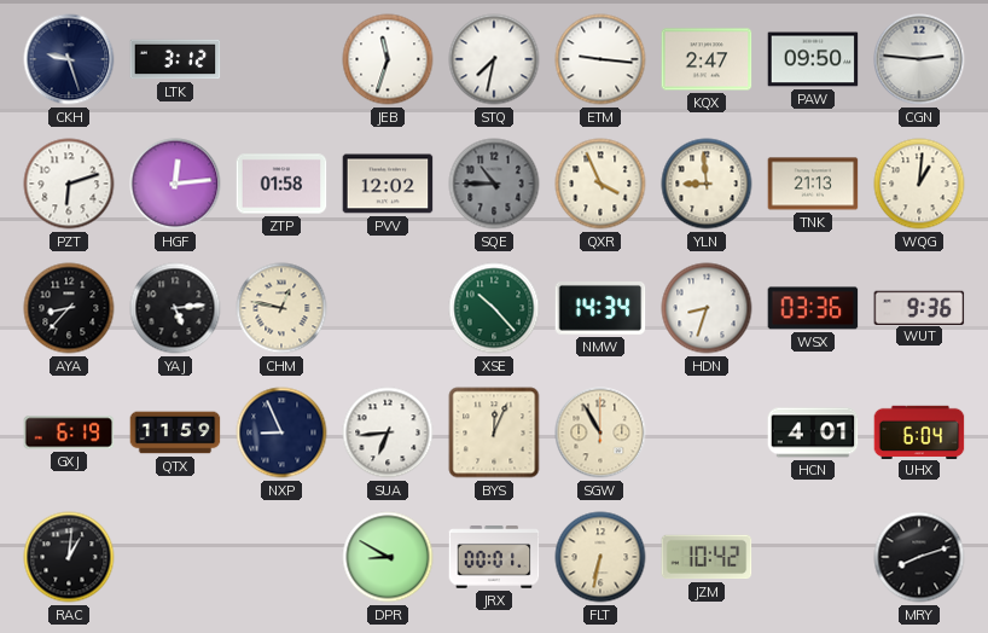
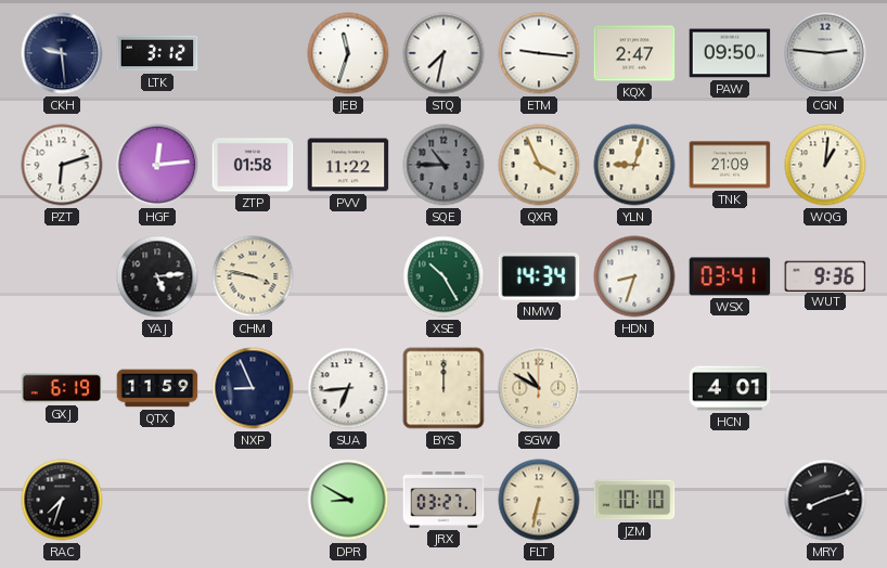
CKH: 9:27 -> 9:29 (62, 53)
PVV: 12:02 -> 11:22 (348, 165)
YLN: 8:59 -> 9:03 (634, 165)
TNK: 21:13 -> 21:09 (730, 165)
AYA: 8:37 -> none (69, 308)
CHM: 12:47 -> 3:47 (253, 276)
XSE: 10:23 -> 10:25 (443, 276)
WSX: 03:36 -> 03:41 (730, 276)
BYS: 12:04 -> 12:00 (443, 388)
SGW: 10:55 -> 10:50 (539, 388)
UHX: 6:04 -> none (919, 431)
RAC: 1:01 -> 7:33 (62, 500)
JRX: 00:01 -> 03:27 (443, 500)
JZM: 10:42 -> 10:10 (634, 500)
